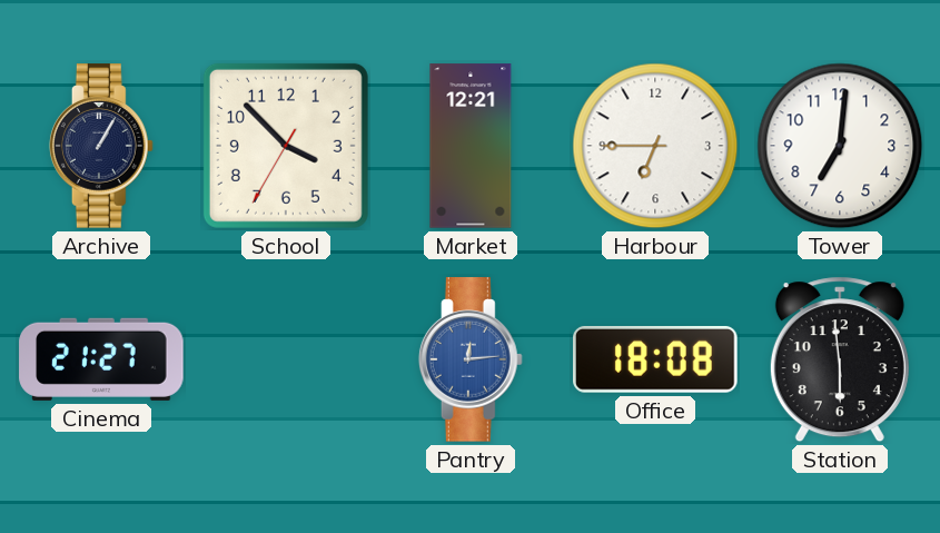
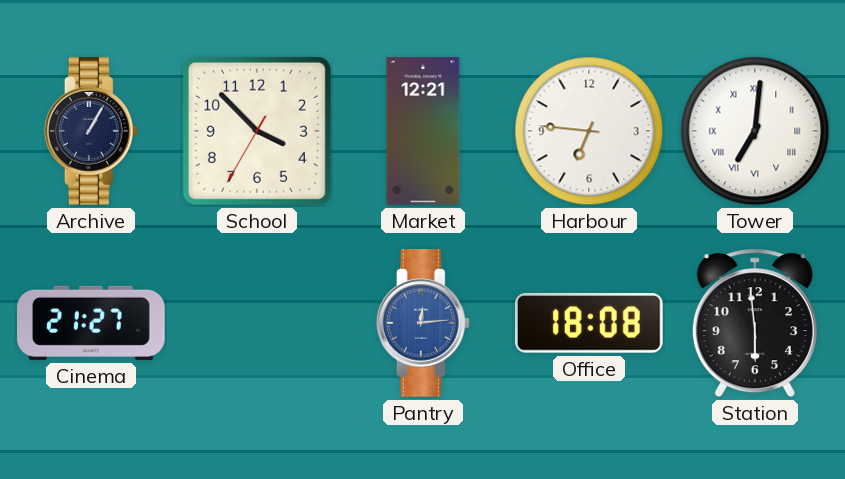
Harbour: 6:45 -> 6:46 (589, 131)
Tower numerals: Arabic -> Roman (755, 131)
